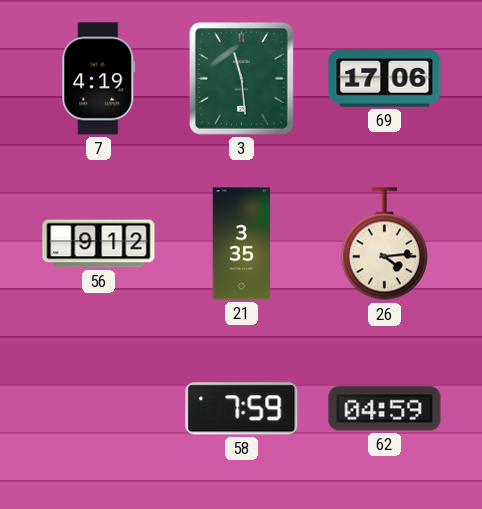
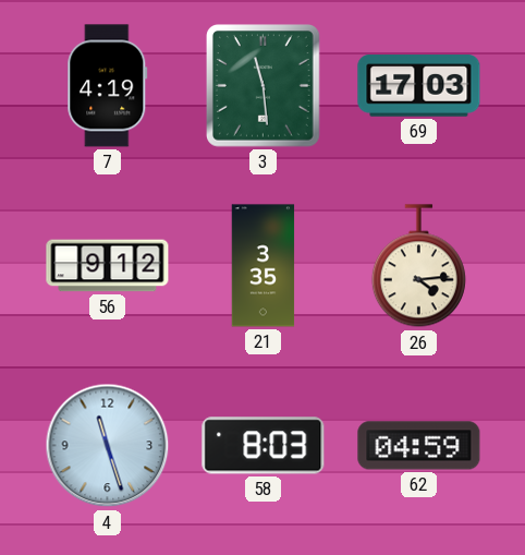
69: 17:06 -> 17:03 (419, 86)
4: none -> 11:27 (108, 446)
58: 7:59 -> 8:03 (264, 446)
